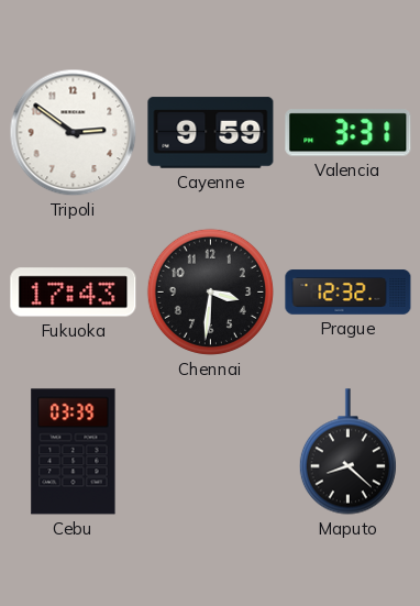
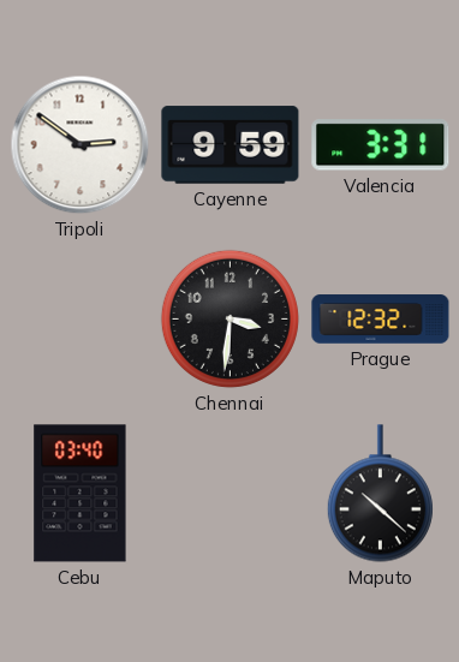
Fukuoka: 17:43 -> none (74, 293)
Cebu: 03:39 -> 03:40 (81, 494)
Maputo: 8:22 -> 10:22 (380, 494)
